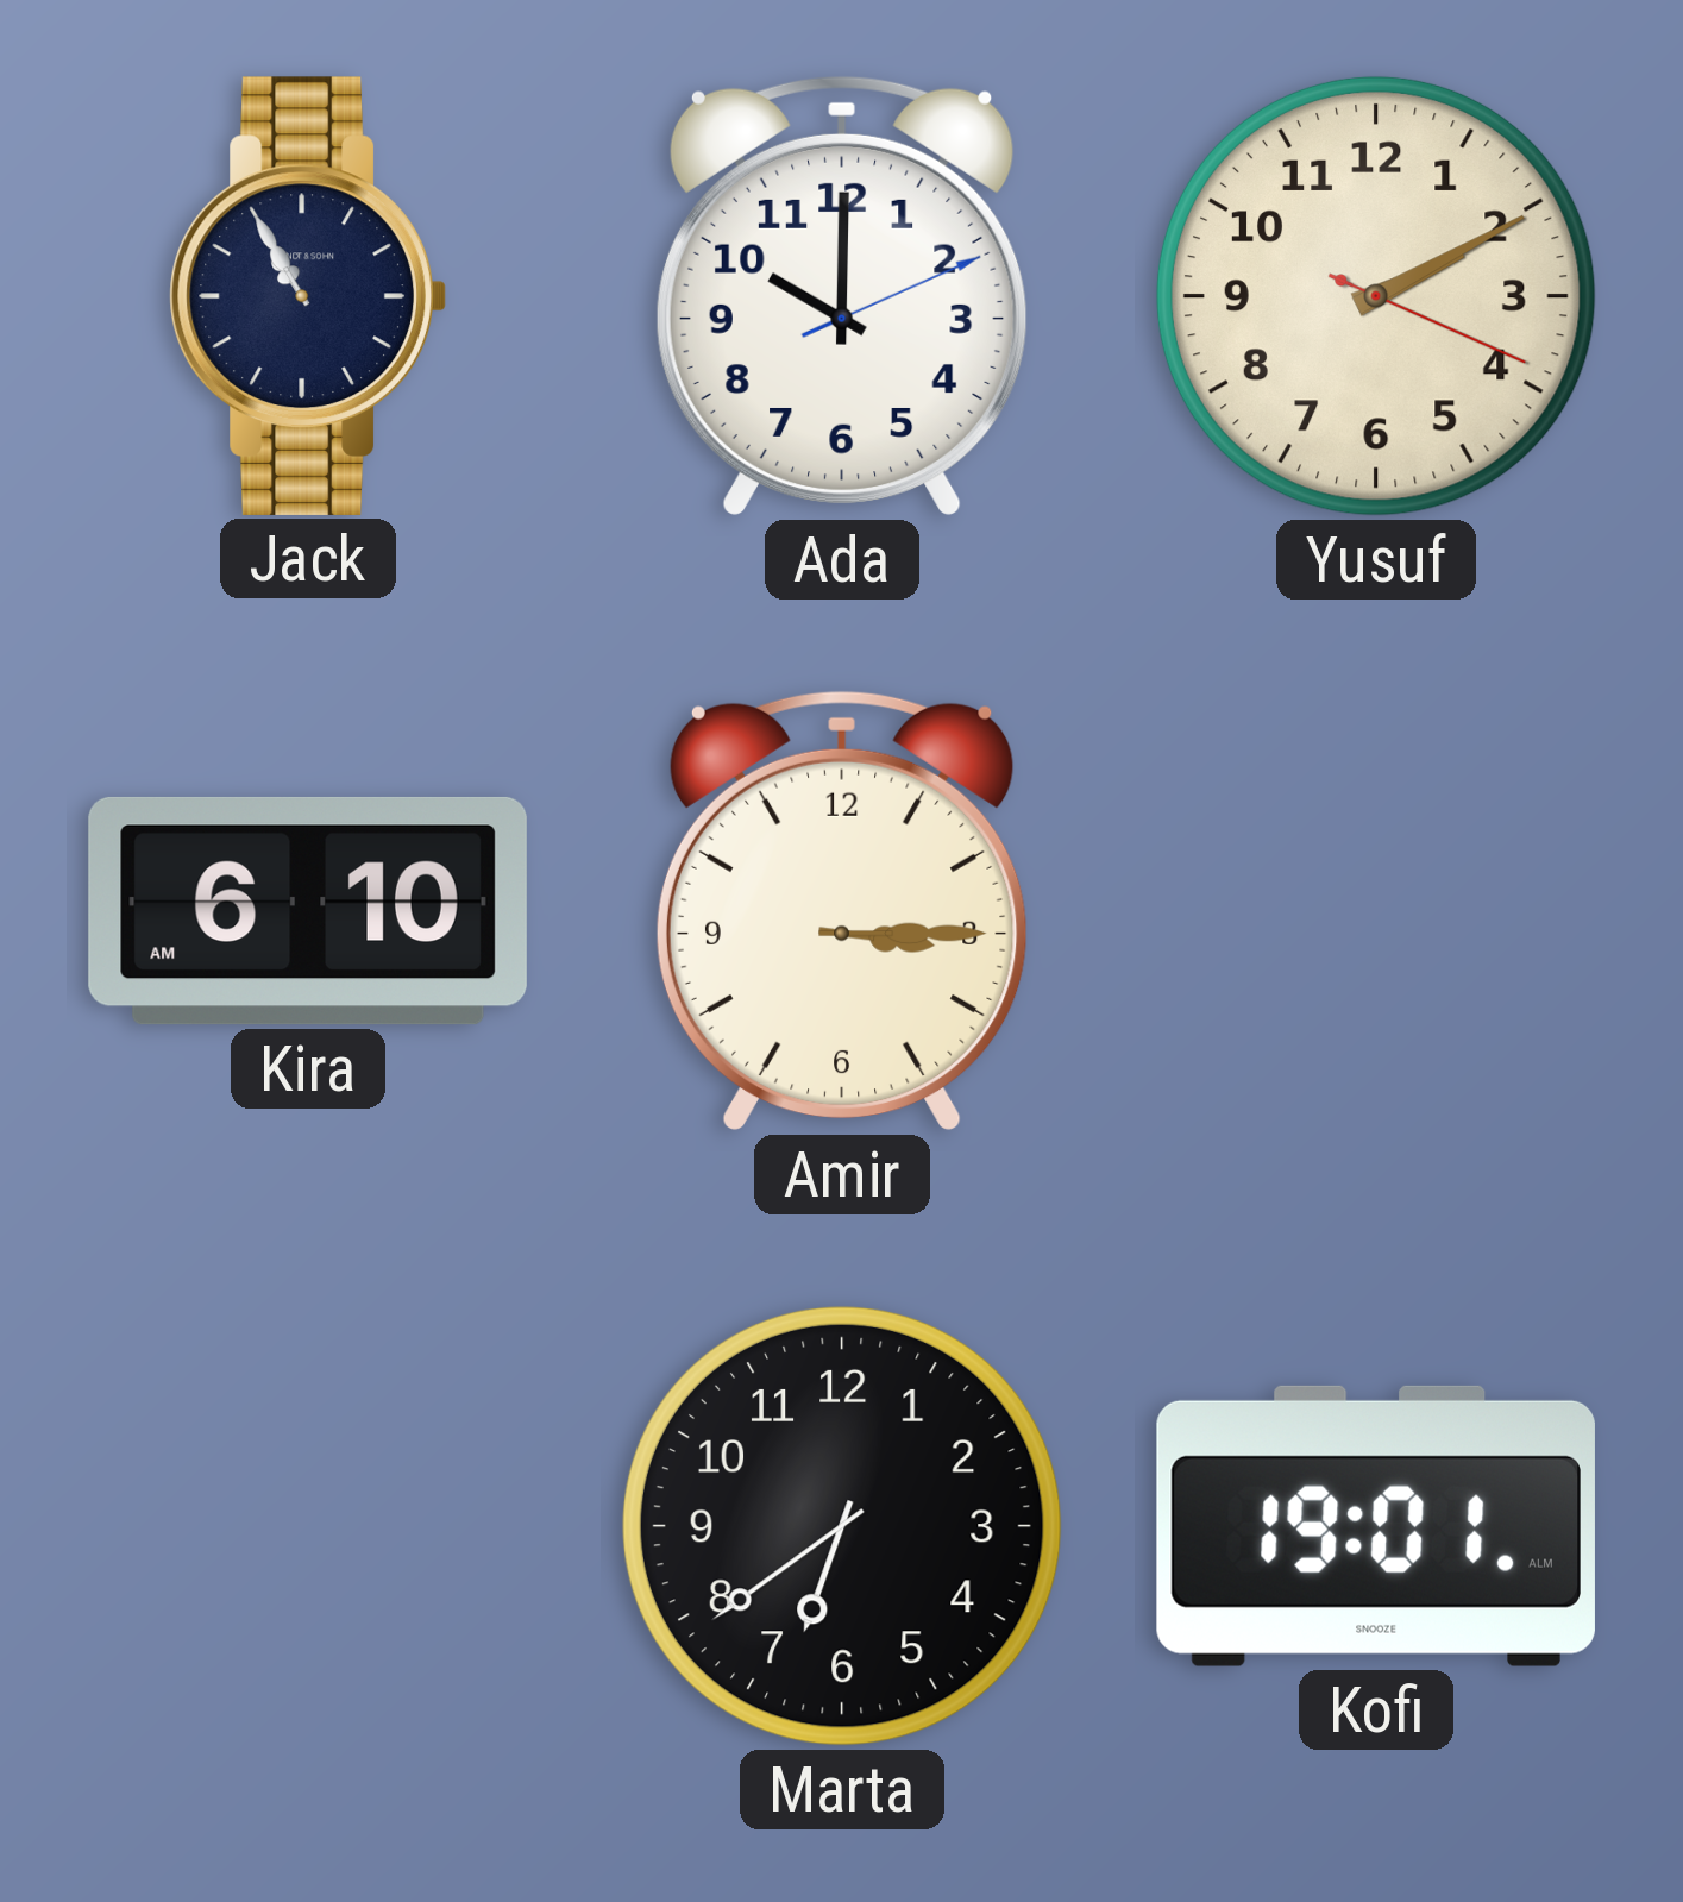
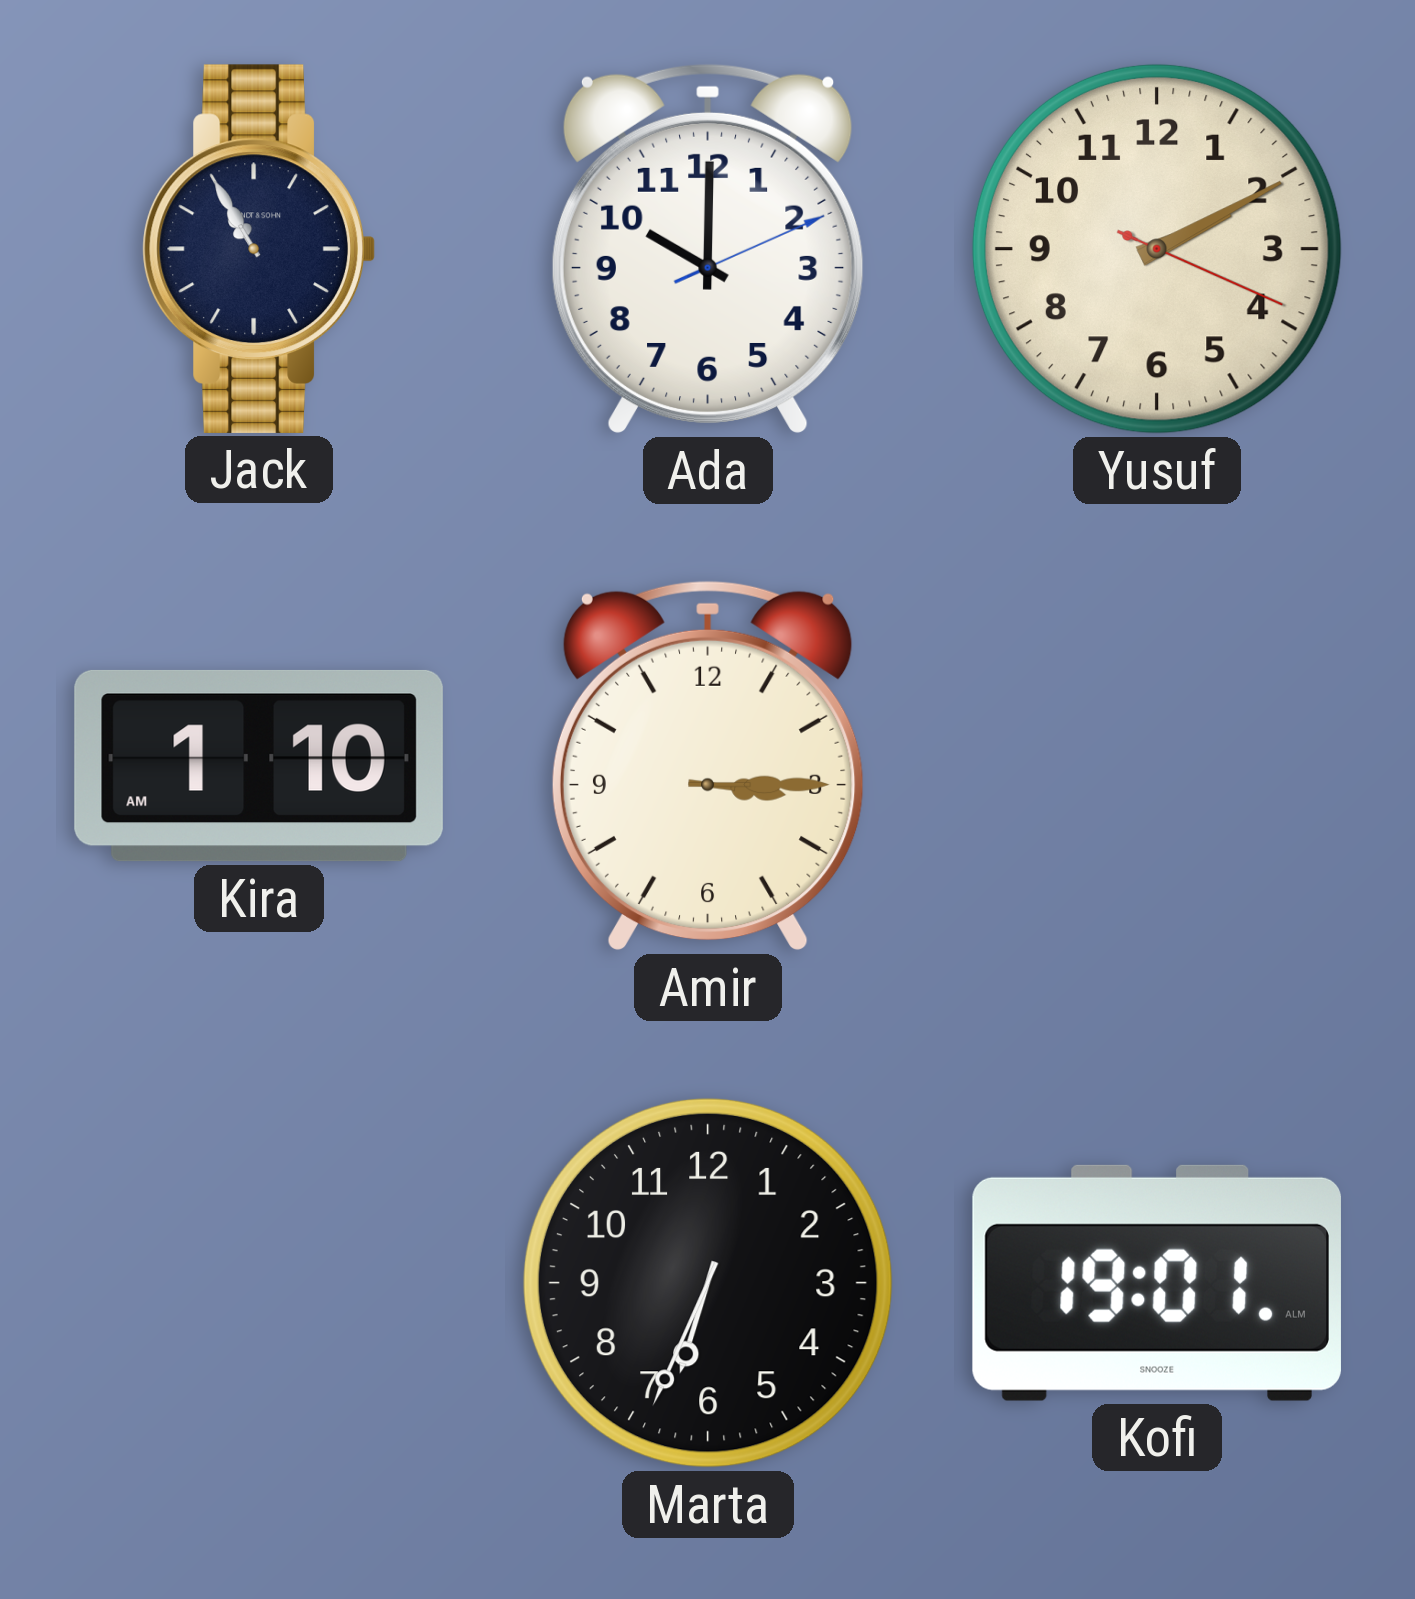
Kira: 6:10 -> 1:10 (259, 766)
Marta: 6:39 -> 6:34 (708, 1283)
